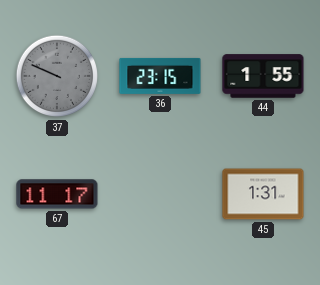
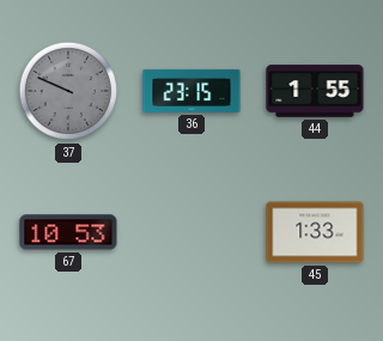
67: 11:17 -> 10:53 (68, 232)
45: 1:31 -> 1:33 (315, 232)
